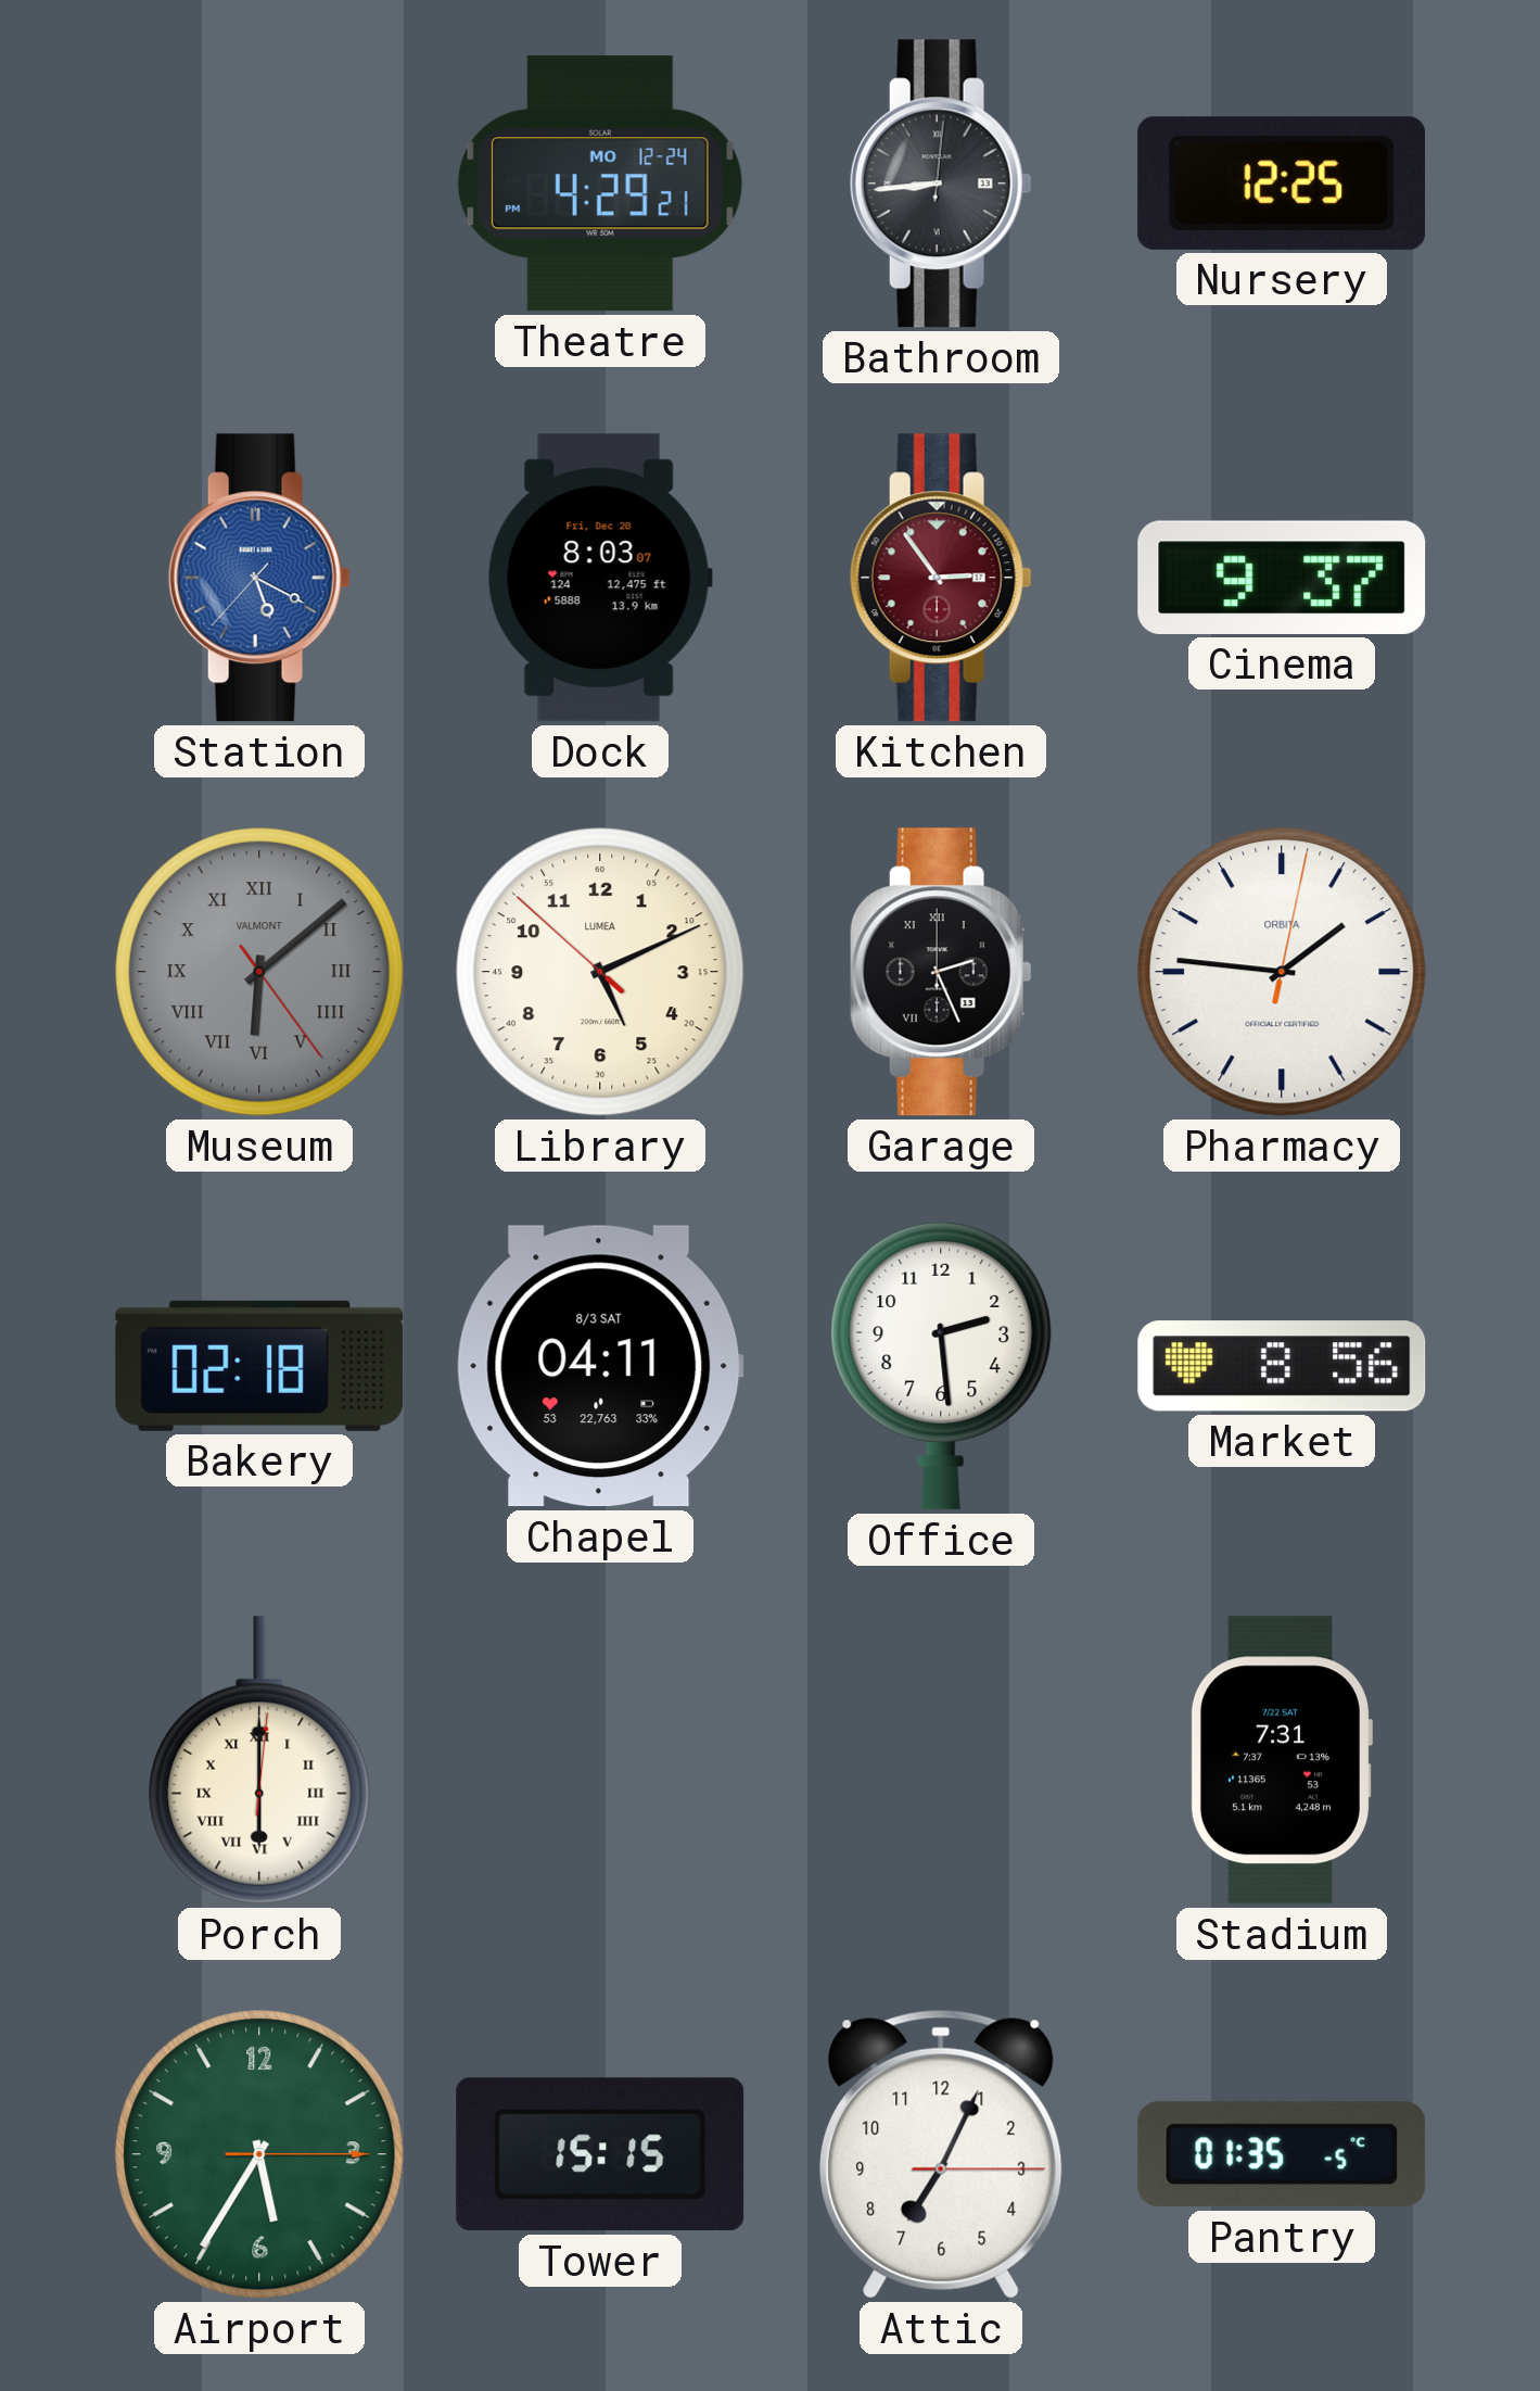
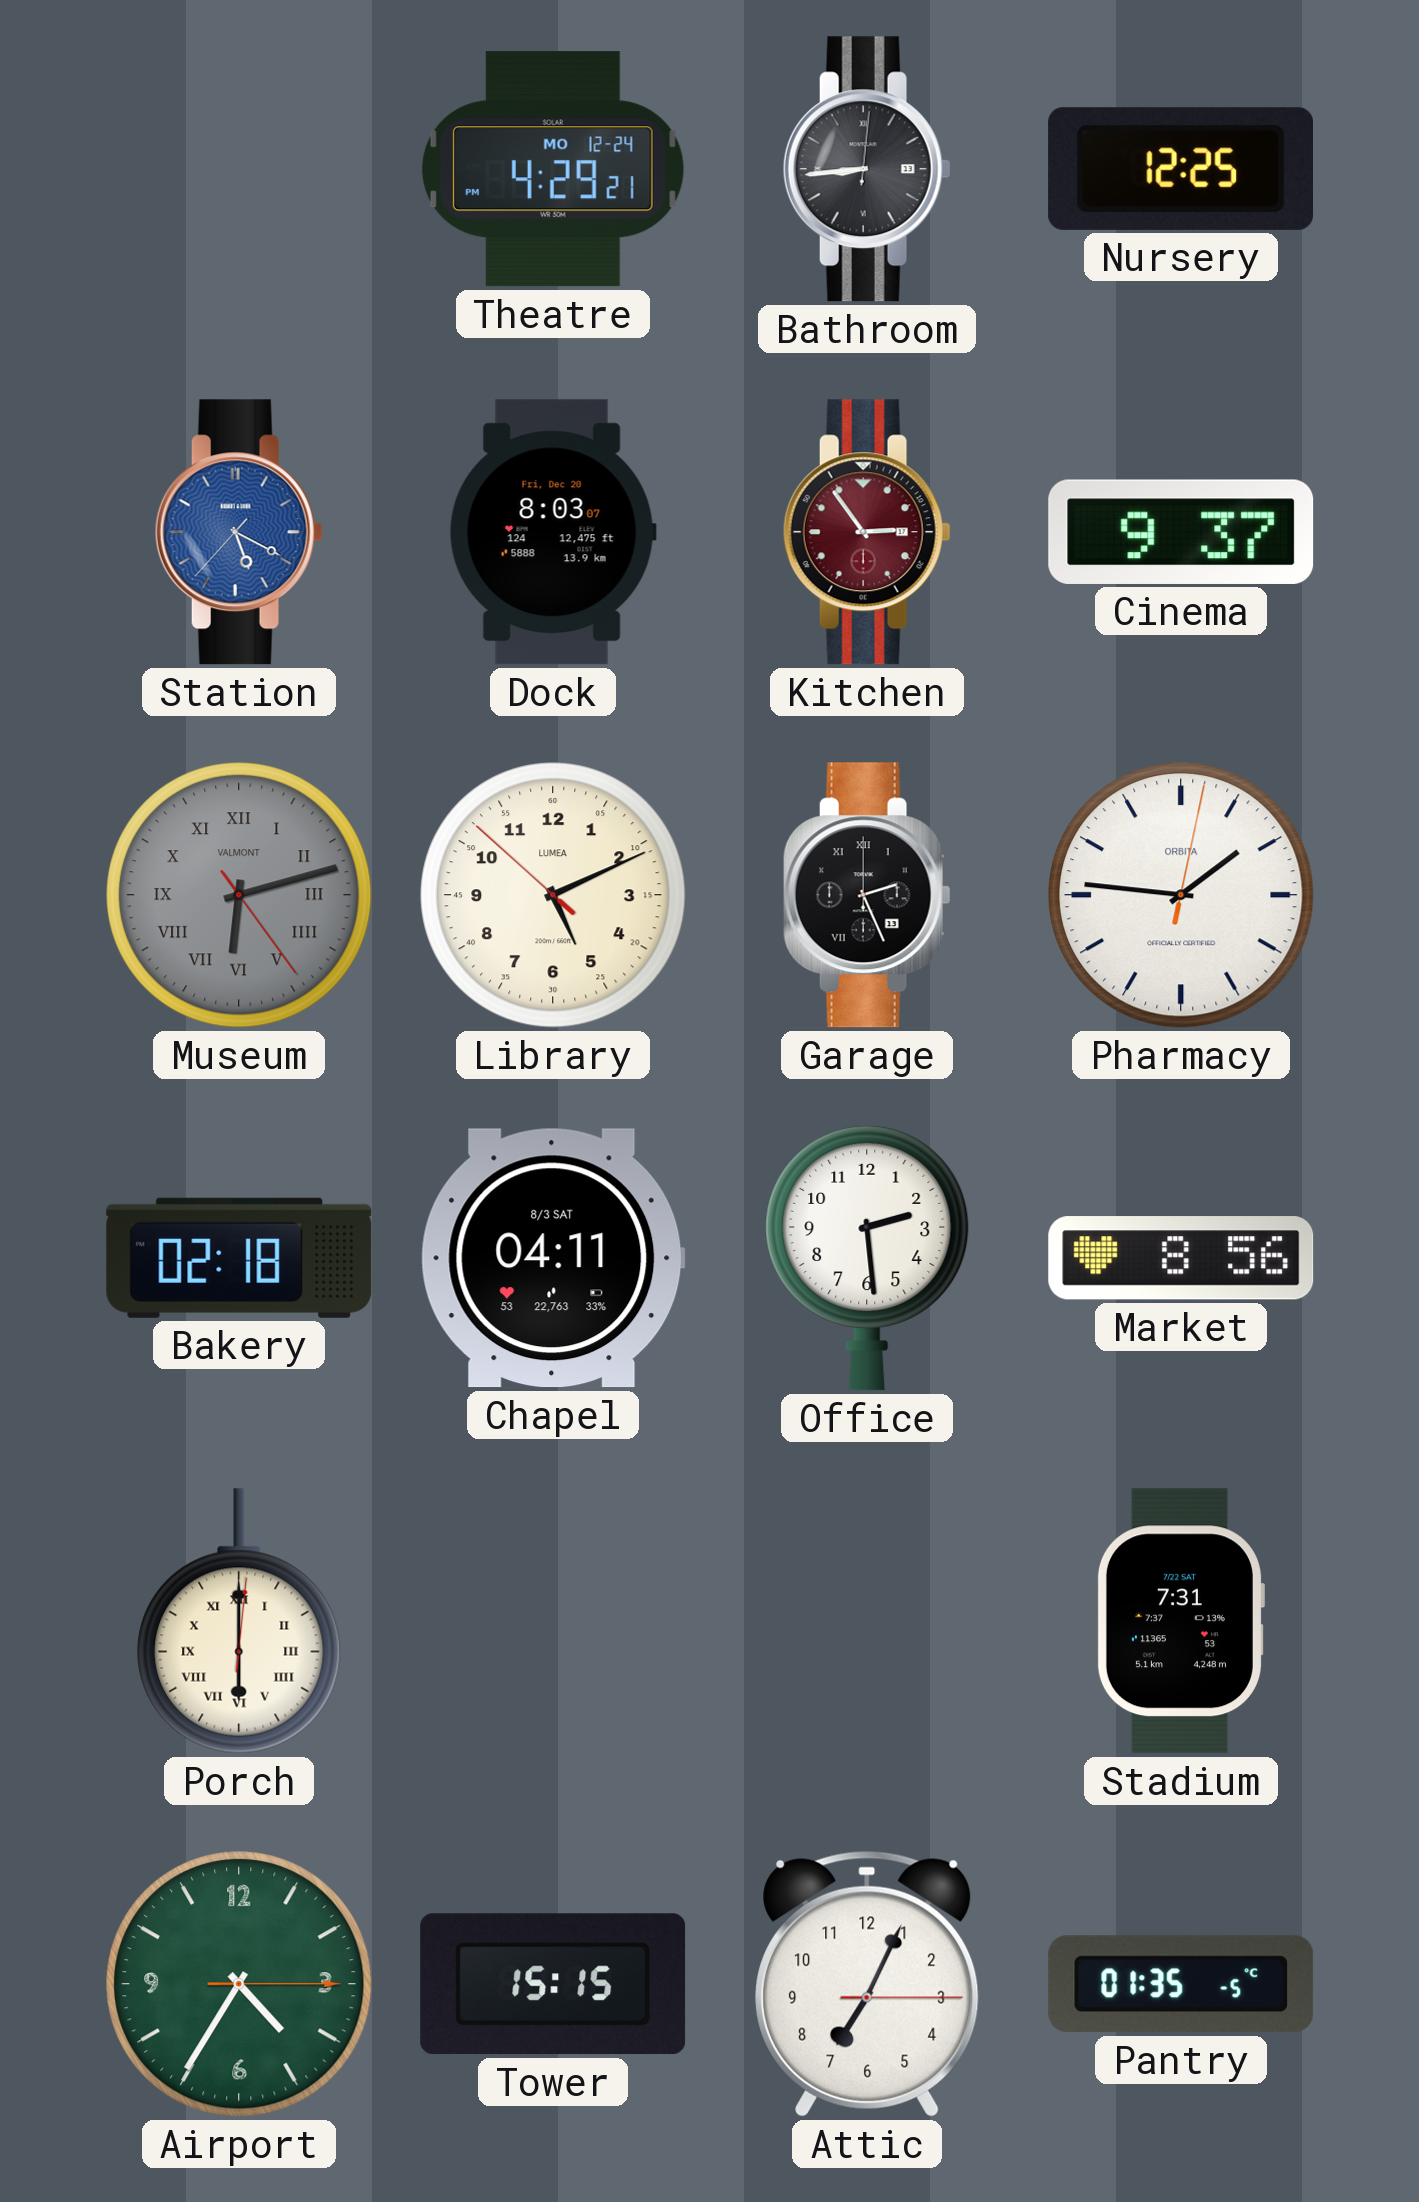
Museum: 6:08 -> 6:12 (239, 895)
Airport: 5:35 -> 4:35 (239, 1984)
